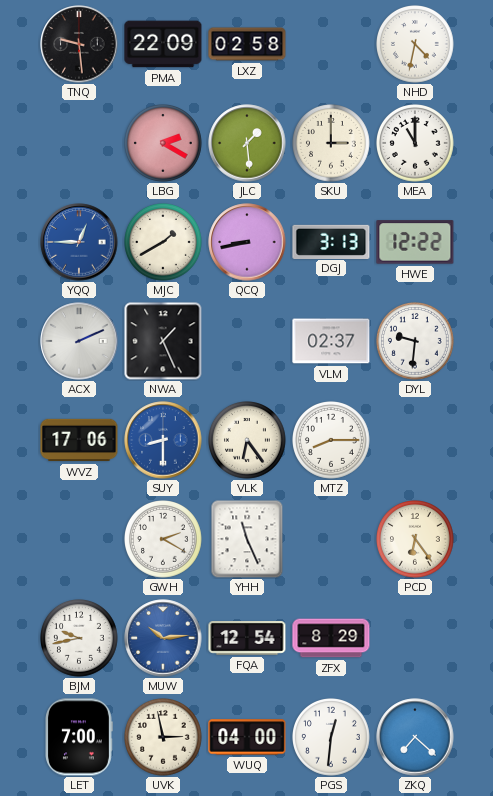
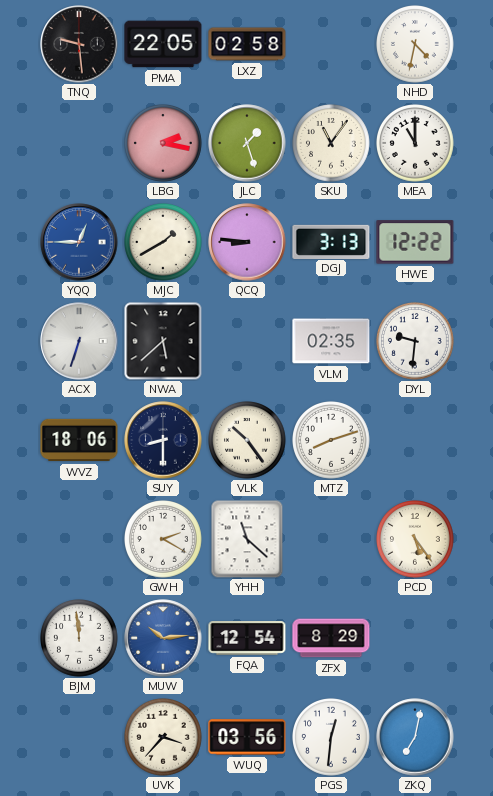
PMA: 22:09 -> 22:05 (163, 44)
LBG: 2:20 -> 2:17 (164, 144)
JLC: 1:29 -> 1:27 (247, 143)
SKU: 3:00 -> 11:06 (332, 144)
QCQ: 8:43 -> 8:46 (247, 242)
ACX: 2:11 -> 6:33 (79, 341)
NWA: 1:26 -> 5:38 (163, 341)
VLM: 02:37 -> 02:35 (331, 341)
WVZ: 17:06 -> 18:06 (79, 440)
SUY dial: blue -> navy (163, 440)
VLK: 6:24 -> 10:24 (248, 441)
MTZ: 8:15 -> 8:12 (332, 441)
YHH: 11:26 -> 11:22 (247, 539)
PCD: 6:24 -> 5:24 (416, 540)
BJM: 9:43 -> 11:59 (80, 639)
LET: 7:00 -> none (79, 737)
UVK: 2:58 -> 3:37 (164, 738)
WUQ: 04:00 -> 03:56 (247, 737)
ZKQ: 7:22 -> 7:02 (415, 737)
